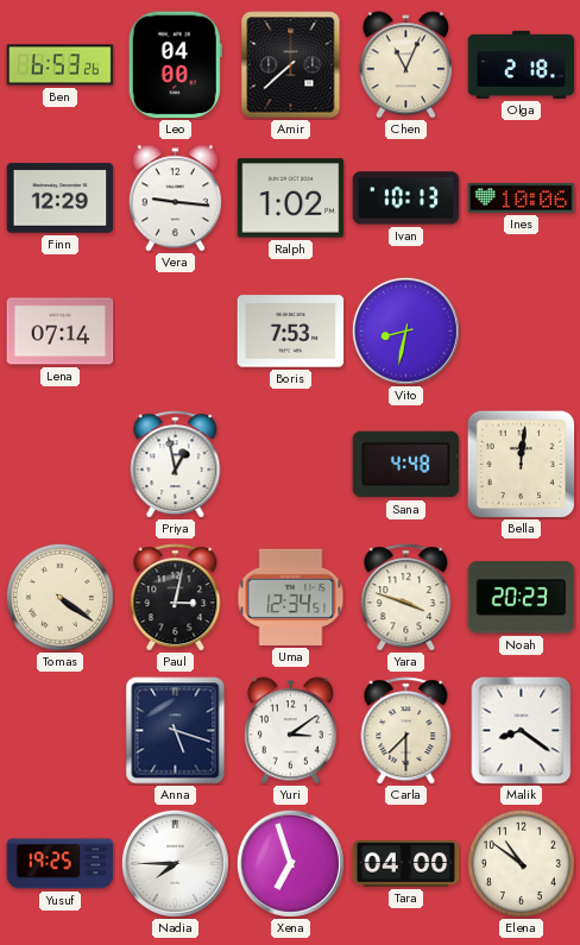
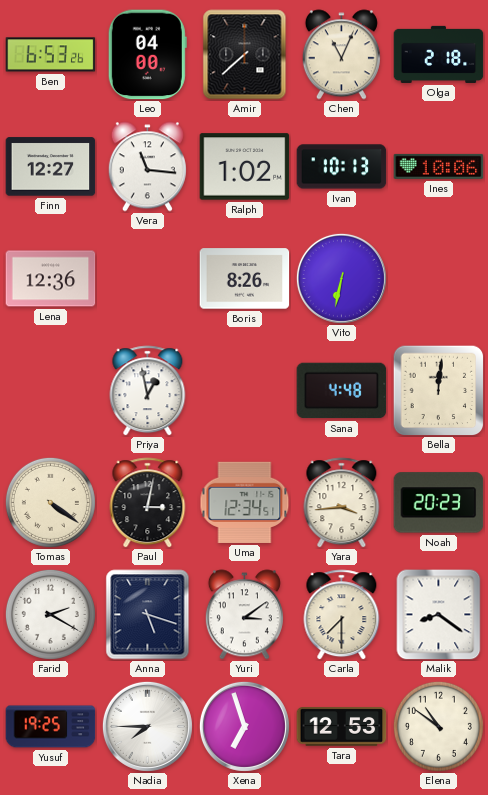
Finn: 12:29 -> 12:27 (51, 167)
Vera: 9:16 -> 11:16 (147, 167)
Lena: 07:14 -> 12:36 (51, 279)
Boris: 7:53 -> 8:26 (245, 279)
Vito: 8:32 -> 6:32 (341, 278)
Yara: 3:48 -> 3:44 (342, 503)
Farid: none -> 2:20 (50, 614)
Tara: 04:00 -> 12:53 (342, 727)
